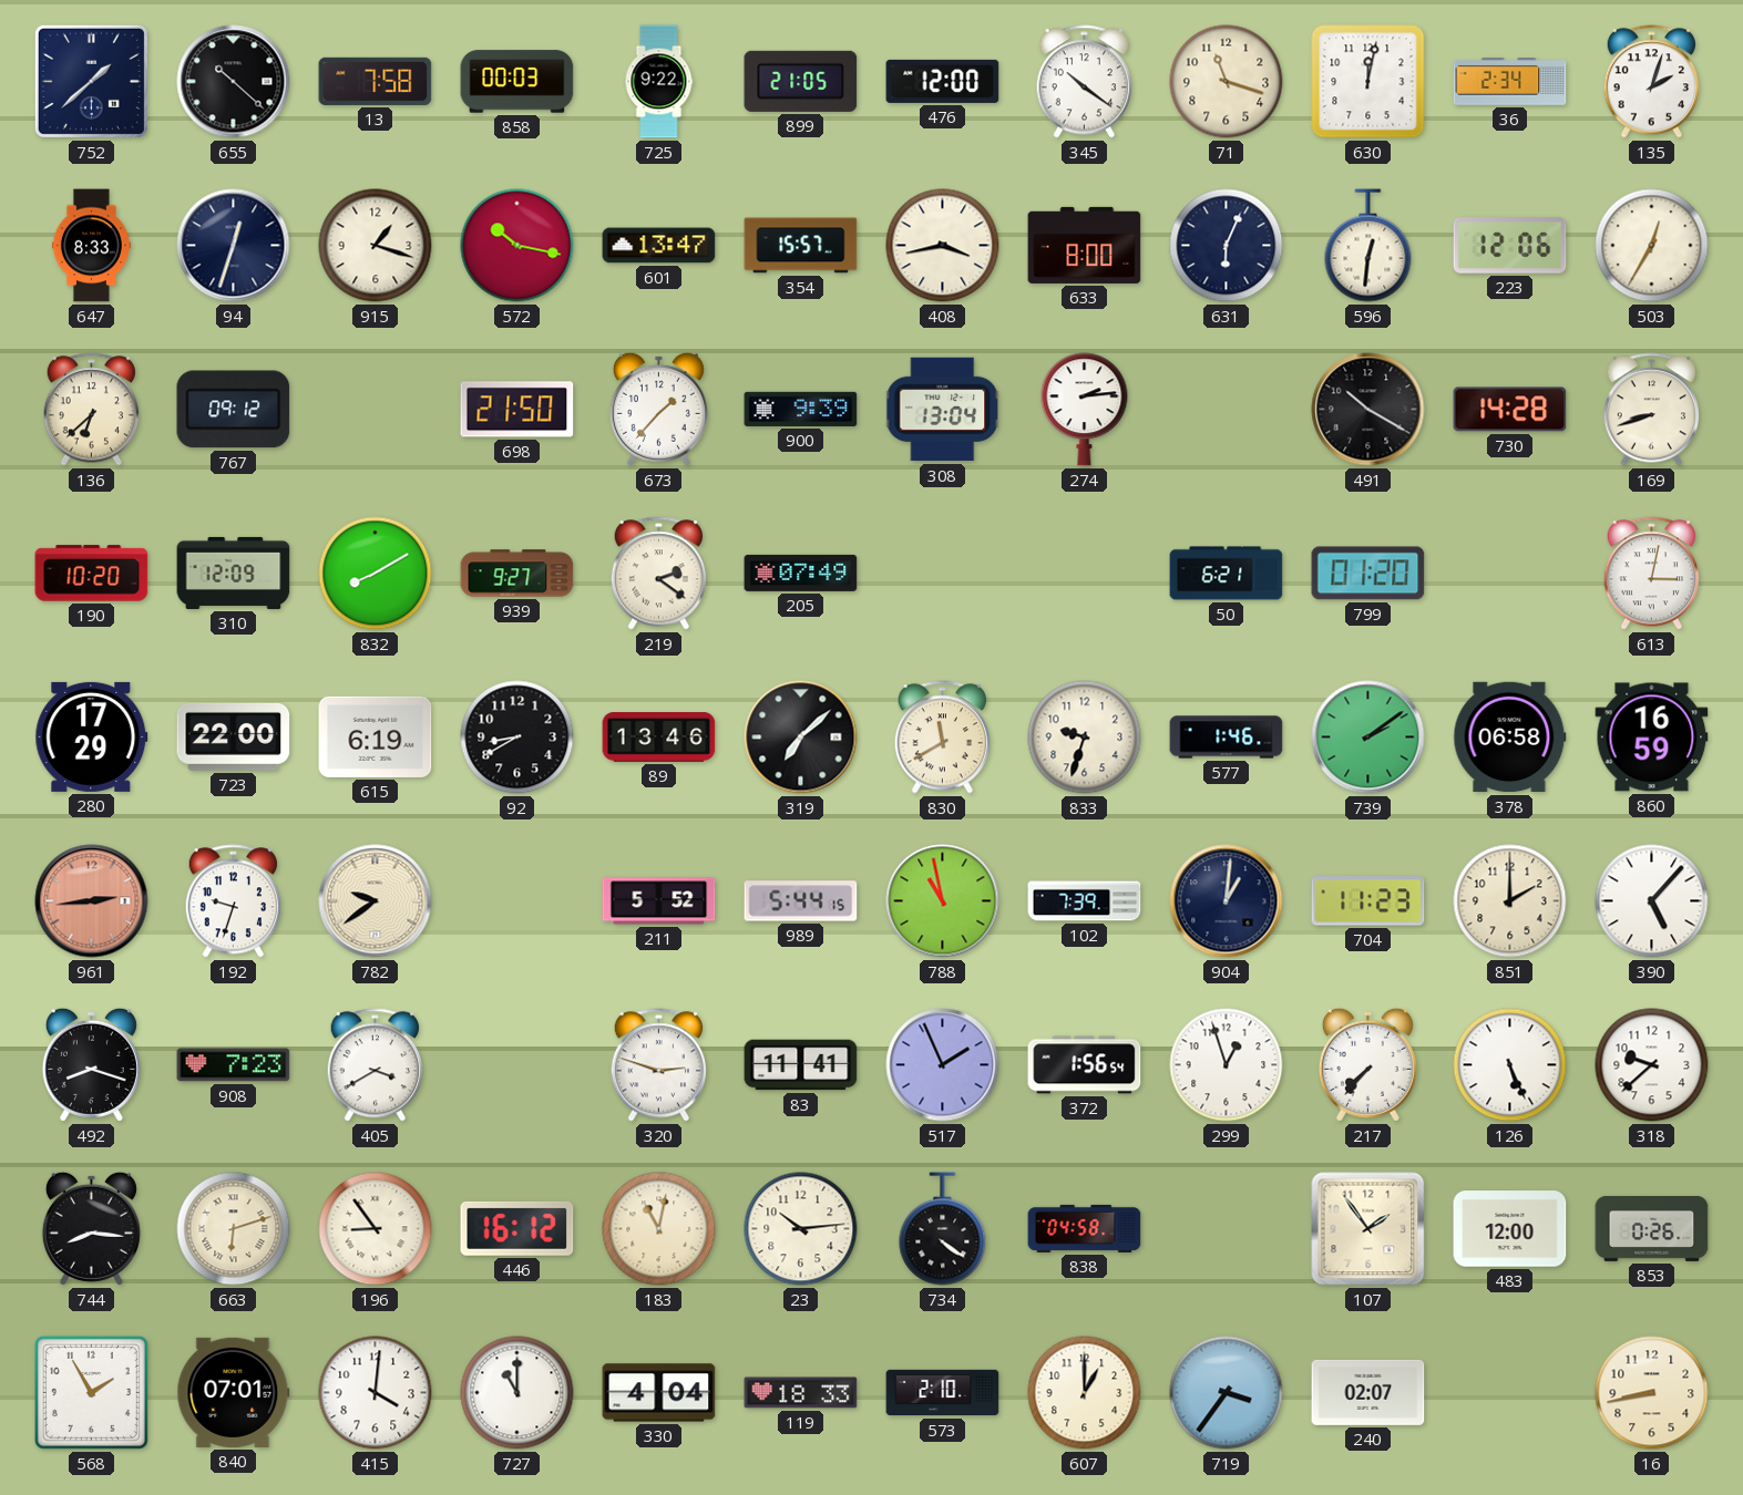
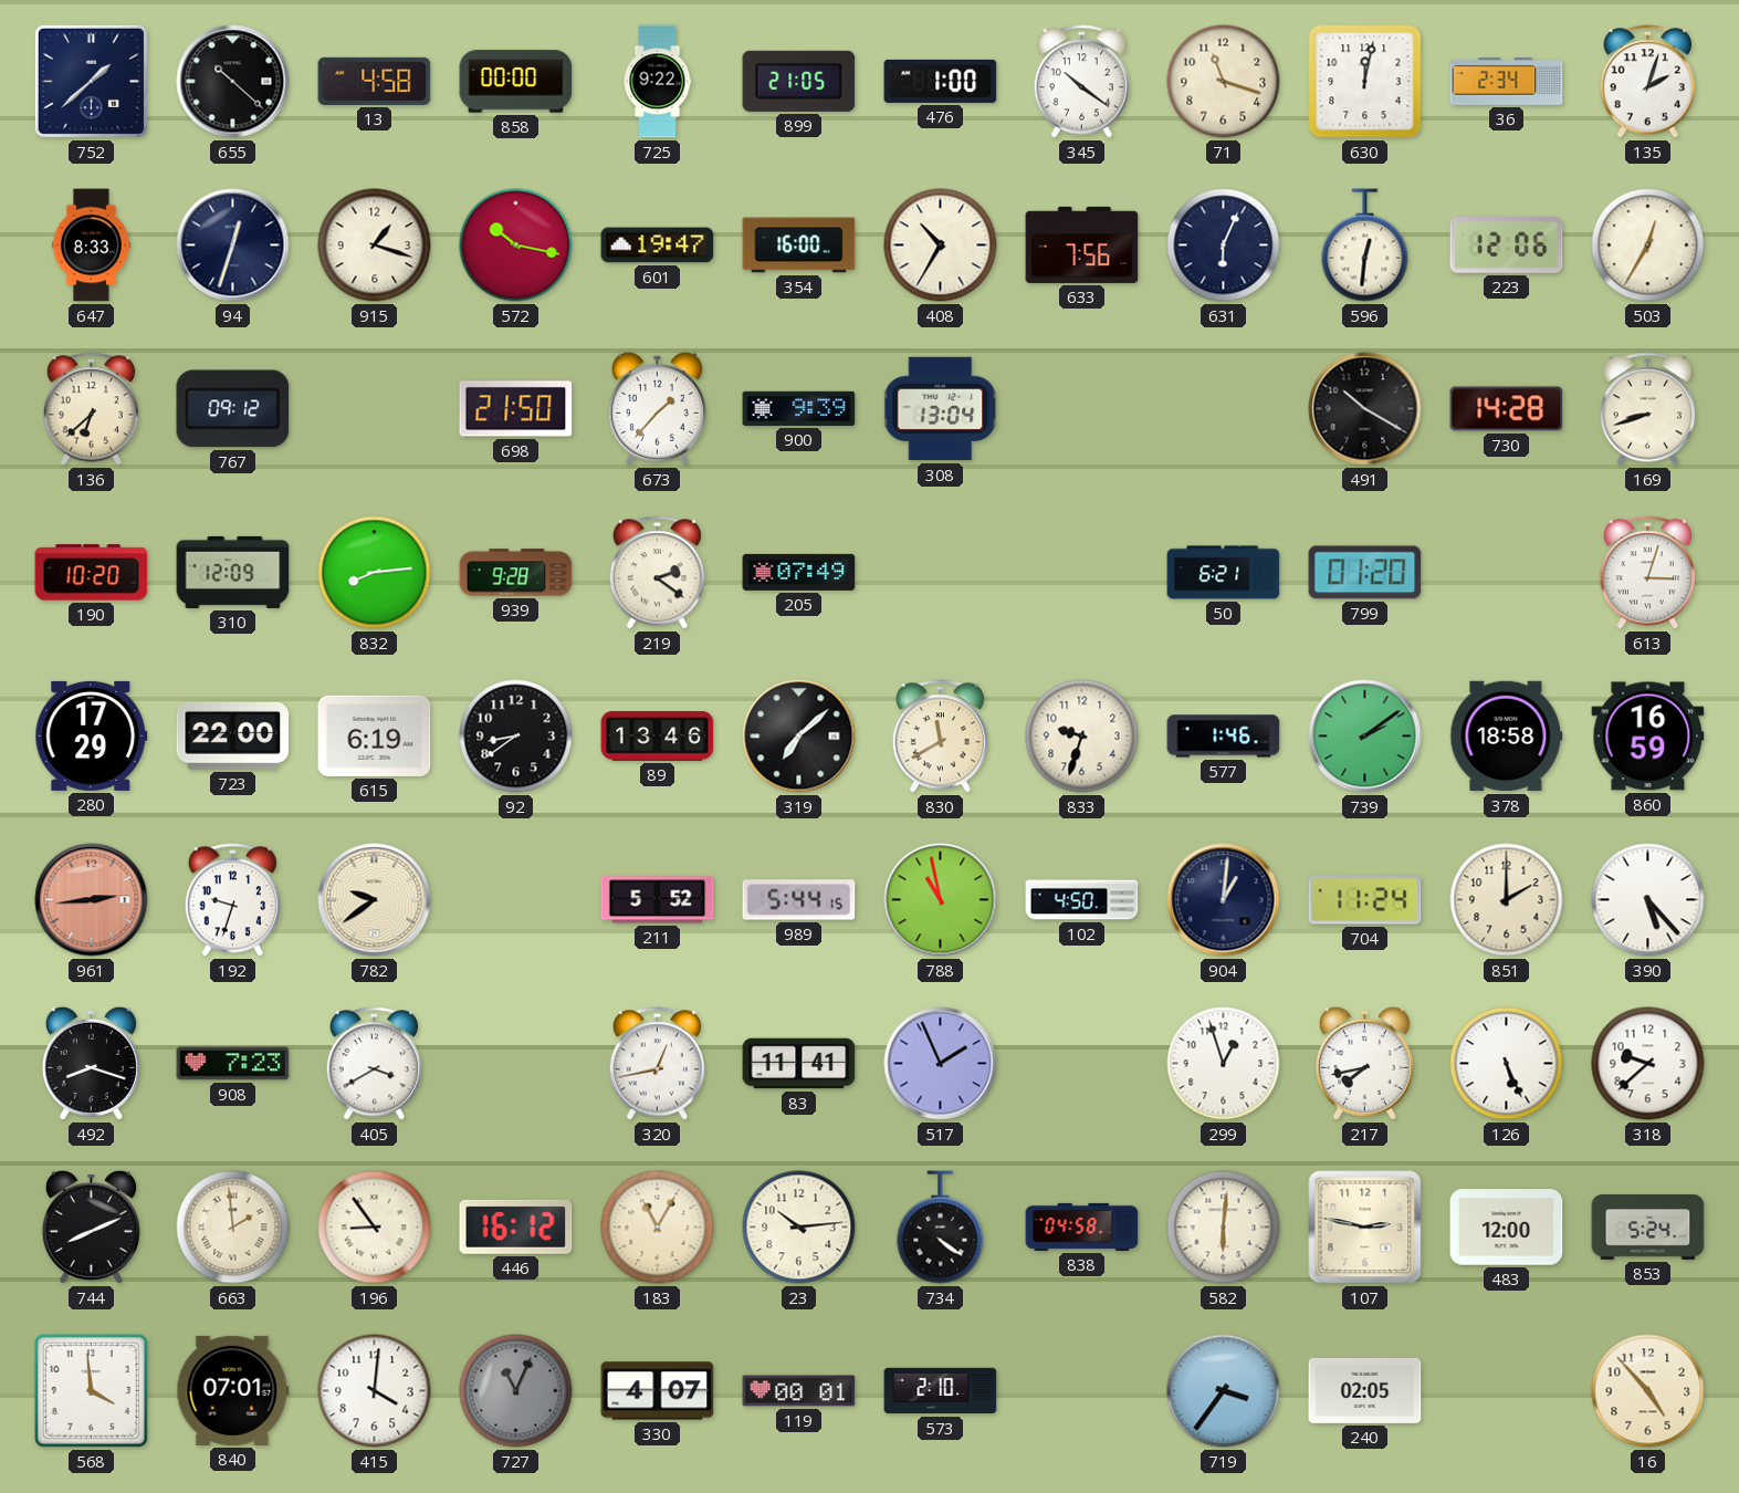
13: 7:58 -> 4:58 (375, 81)
858: 00:03 -> 00:00 (516, 82)
476: 12:00 -> 1:00 (941, 81)
601: 13:47 -> 19:47 (658, 246)
354: 15:57 -> 16:00 (799, 246)
408: 3:43 -> 10:35 (941, 246)
633: 8:00 -> 7:56 (1082, 244)
274: 2:14 -> none (1085, 410)
832: 8:10 -> 8:14 (375, 573)
939: 9:27 -> 9:28 (516, 573)
613: 3:02 -> 3:03 (1647, 573)
92: 8:40 -> 8:39 (516, 737)
378: 06:58 -> 18:58 (1507, 737)
102: 7:39 -> 4:50 (1082, 900)
704: 11:23 -> 11:24 (1365, 900)
390: 5:07 -> 5:23 (1648, 900)
320: 2:48 -> 12:43 (657, 1064)
372: 1:56 -> none (1085, 1065)
217: 7:37 -> 7:43 (1364, 1063)
744: 8:16 -> 8:11 (91, 1226)
663: 6:12 -> 1:59 (233, 1228)
183: 11:02 -> 11:05 (658, 1228)
582: none -> 6:01 (1224, 1228)
107: 1:54 -> 2:47 (1365, 1228)
853: 0:26 -> 5:24 (1648, 1226)
568: 1:55 -> 3:59 (91, 1390)
727: 11:00 -> 11:04 (516, 1391)
727 dial: white -> grey (516, 1391)
330: 4:04 -> 4:07 (658, 1391)
119: 18:33 -> 00:01 (799, 1391)
607: 1:00 -> none (1085, 1393)
240: 02:07 -> 02:05 (1365, 1390)
16: 8:43 -> 4:53 (1648, 1391)
